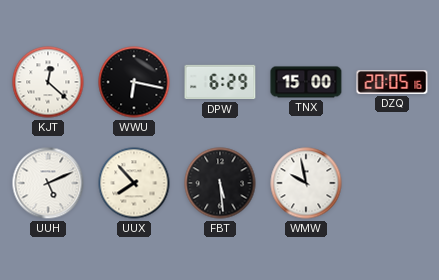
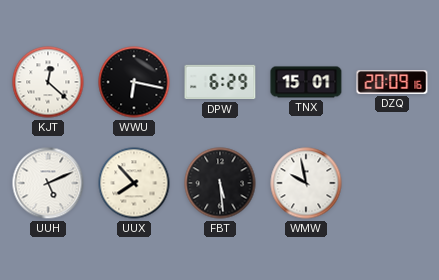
TNX: 15:00 -> 15:01 (306, 82)
DZQ: 20:05 -> 20:09 (392, 83)
